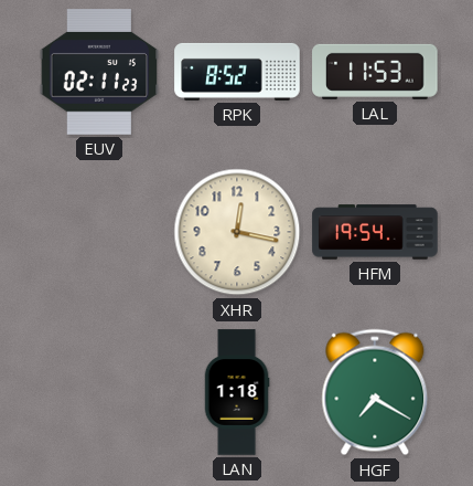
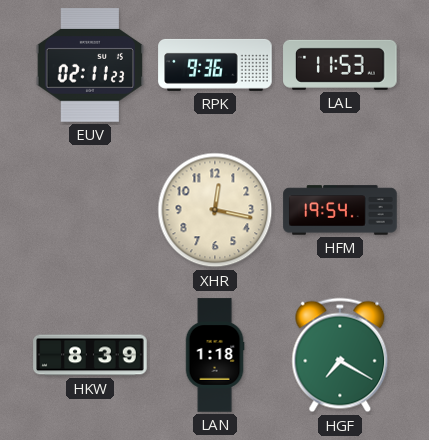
RPK: 8:52 -> 9:36 (215, 65)
HKW: none -> 8:39 (90, 355)
